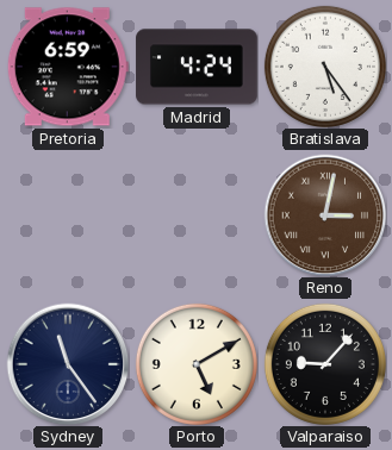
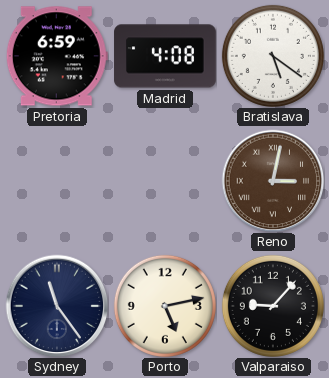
Madrid: 4:24 -> 4:08 (165, 56)
Bratislava: 5:24 -> 5:21 (273, 56)
Porto: 5:10 -> 5:13 (165, 306)
